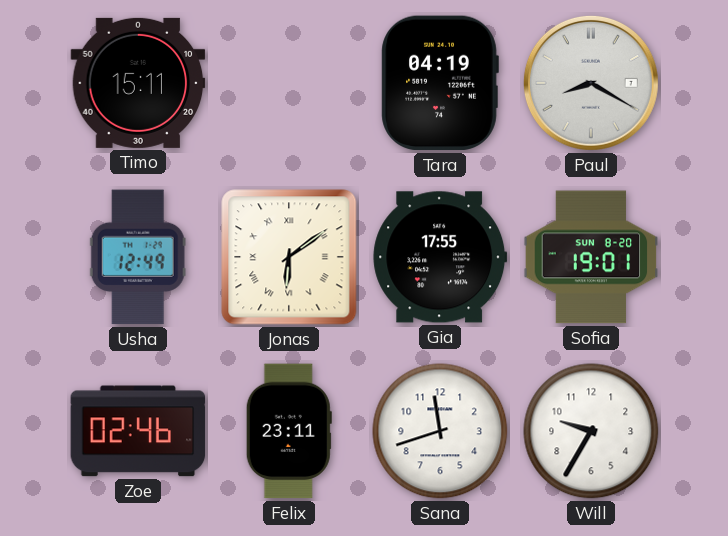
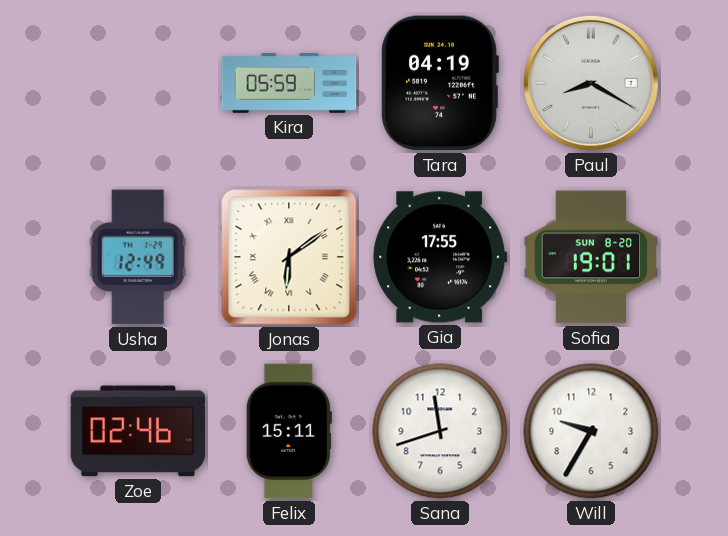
Timo: 15:11 -> none (138, 83)
Kira: none -> 05:59 (289, 84)
Felix: 23:11 -> 15:11 (289, 431)
